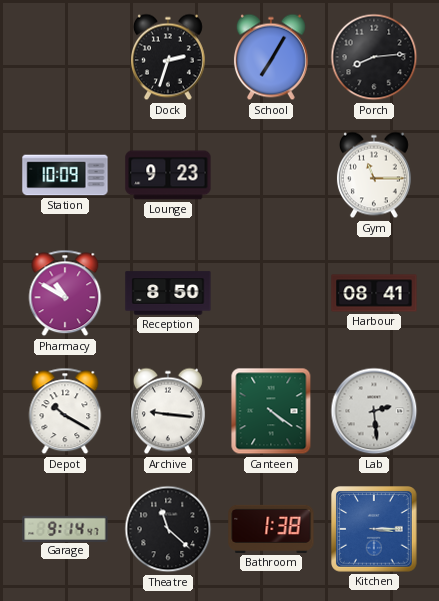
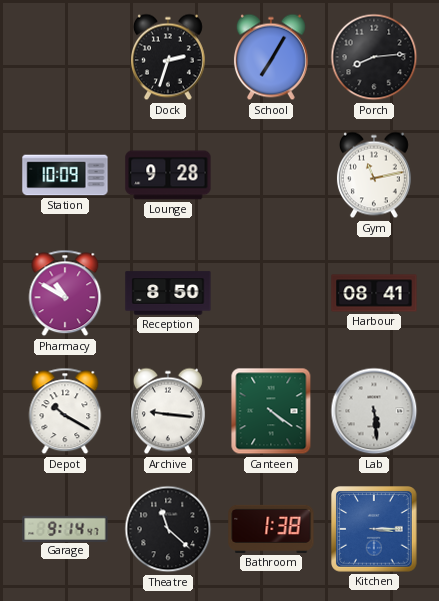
Lounge: 9:23 -> 9:28 (168, 175)
Gym: 11:15 -> 11:13 (374, 175)
Lab: 2:29 -> 5:29 (374, 411)
